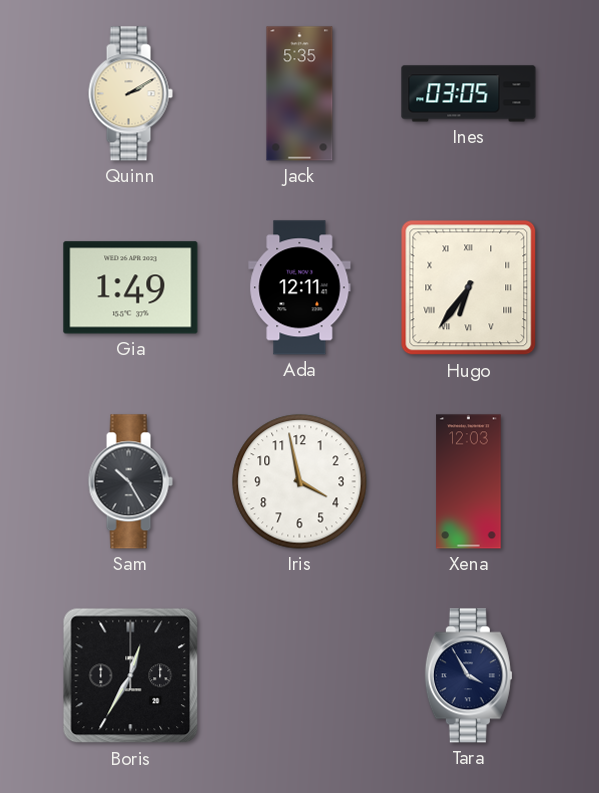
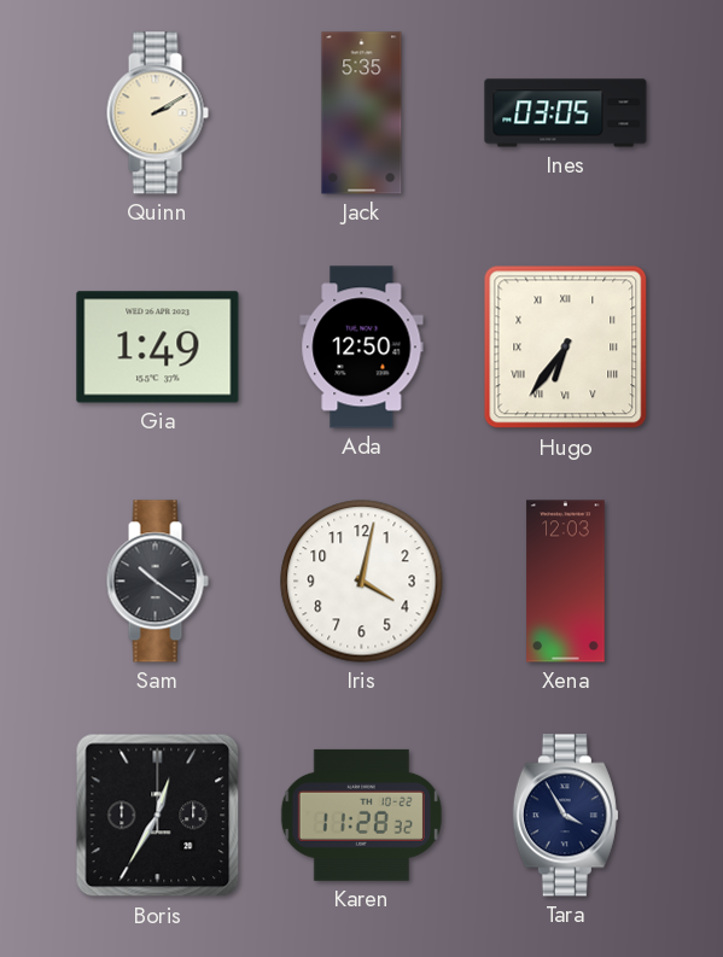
Ada: 12:11 -> 12:50 (362, 348)
Sam: 10:25 -> 10:21 (157, 582)
Iris: 3:58 -> 4:02 (362, 582)
Karen: none -> 11:28 (361, 815)
